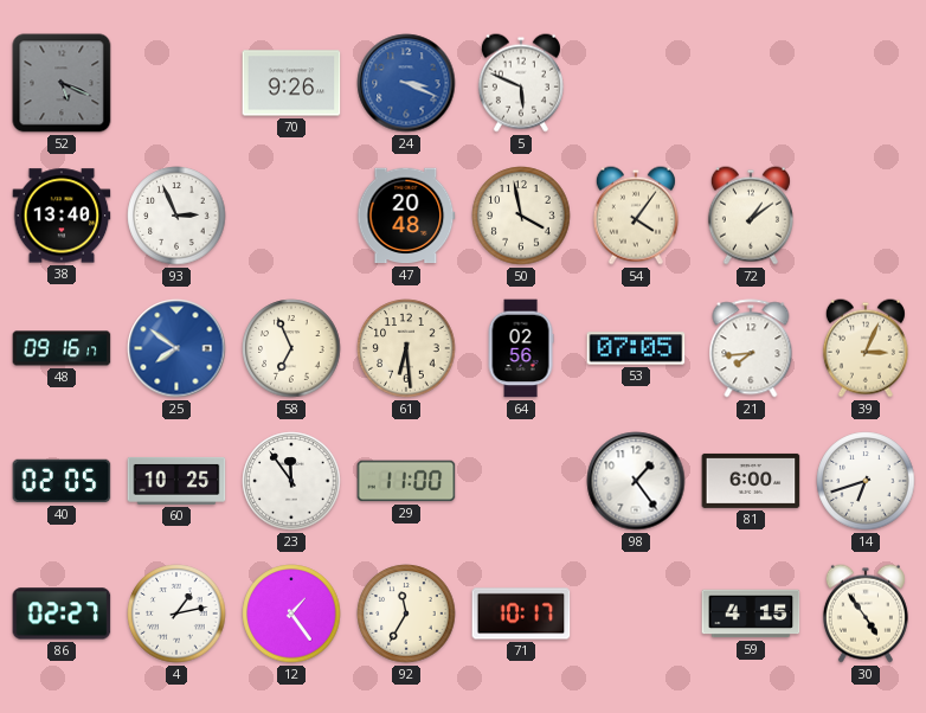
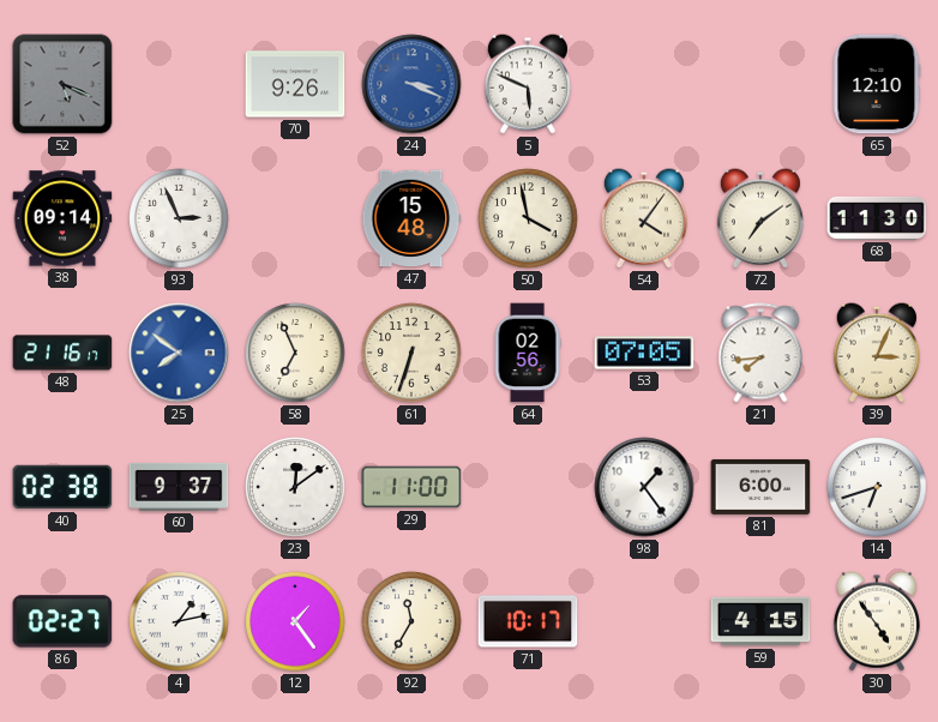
65: none -> 12:10 (877, 84)
38: 13:40 -> 09:14 (62, 218)
47: 20:48 -> 15:48 (411, 218)
72: 1:09 -> 7:09 (760, 218)
68: none -> 11:30 (877, 218)
48: 09:16 -> 21:16 (62, 353)
61: 6:29 -> 6:33 (411, 353)
40: 02:05 -> 02:38 (62, 487)
60: 10:25 -> 9:37 (179, 487)
23: 11:54 -> 12:09 (295, 487)
